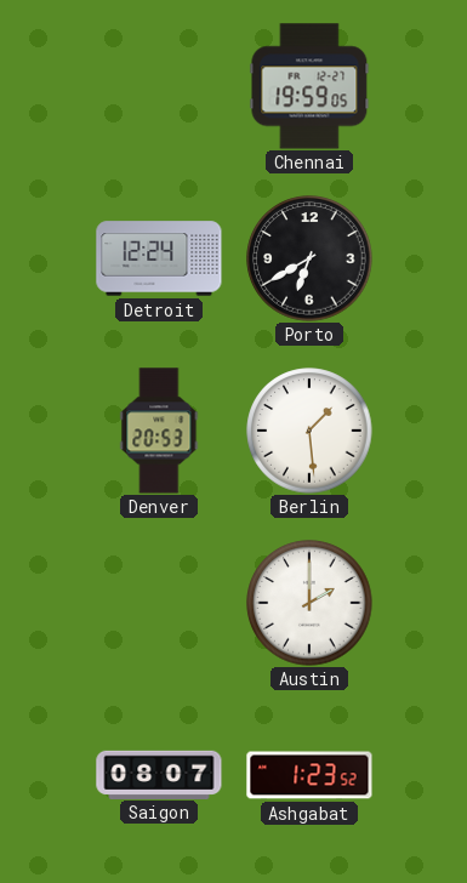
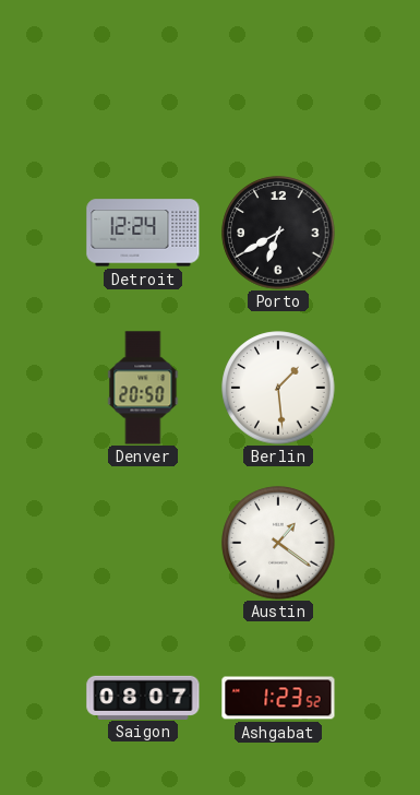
Chennai: 19:59 -> none (309, 86)
Denver: 20:53 -> 20:50 (143, 388)
Austin: 2:00 -> 1:21 (278, 543)
